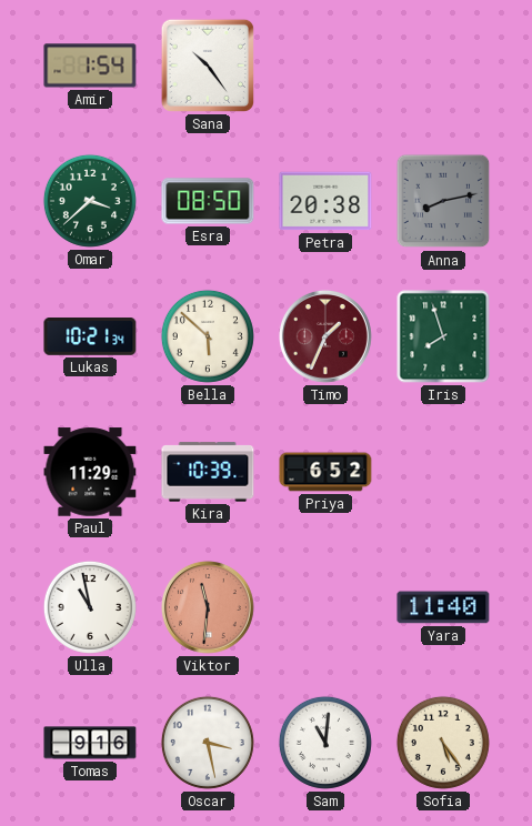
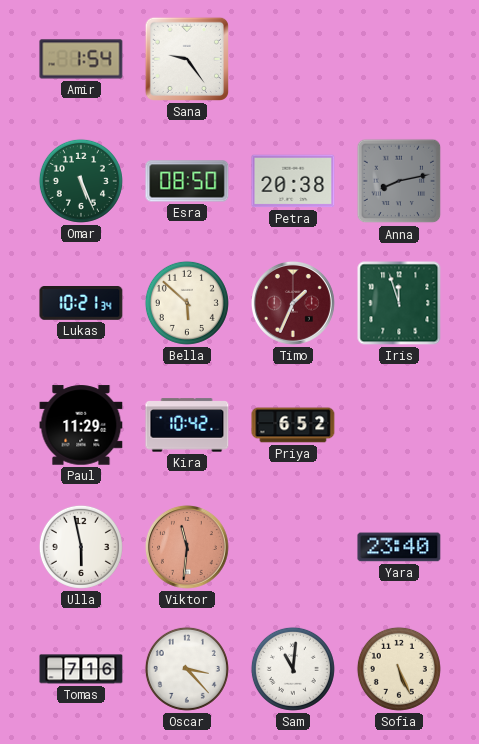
Sana: 10:24 -> 9:24 (187, 59)
Omar: 3:38 -> 5:26 (81, 181)
Iris: 7:57 -> 11:57 (399, 303)
Kira: 10:39 -> 10:42 (187, 425)
Ulla: 10:58 -> 5:58 (81, 547)
Yara: 11:40 -> 23:40 (399, 547)
Tomas: 9:16 -> 7:16 (81, 669)
Oscar: 3:28 -> 3:23 (187, 669)
Sofia: 5:24 -> 5:26 (399, 669)
